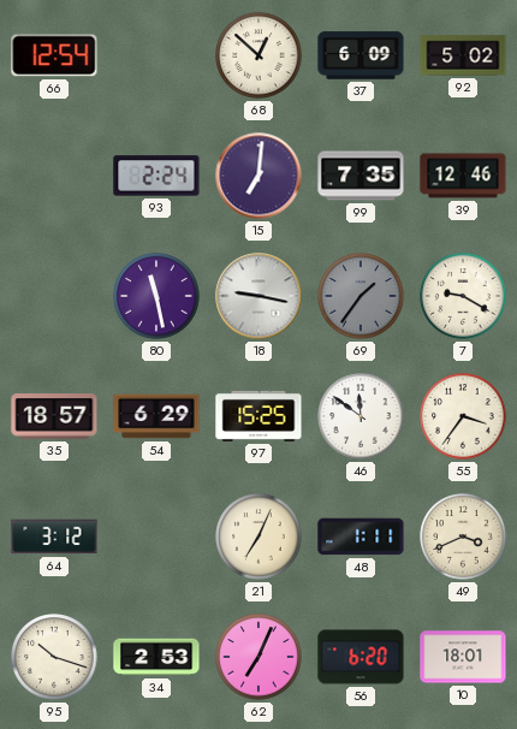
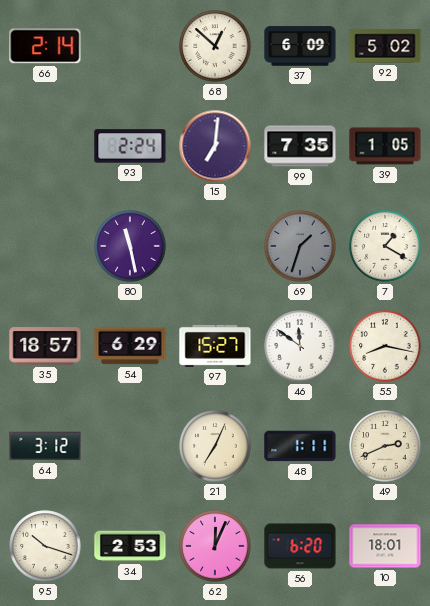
66: 12:54 -> 2:14 (45, 46)
39: 12:46 -> 1:05 (385, 146)
18: 9:17 -> none (258, 296)
69: 1:36 -> 1:33 (300, 246)
7: 9:20 -> 1:20 (385, 246)
97: 15:25 -> 15:27 (215, 346)
55: 3:36 -> 8:17 (385, 346)
49: 3:41 -> 2:41 (385, 446)
62: 7:04 -> 12:04 (215, 546)
